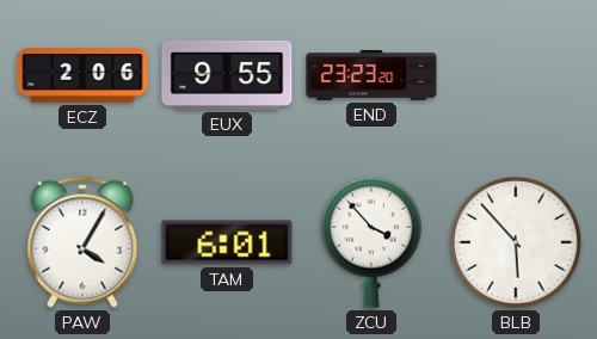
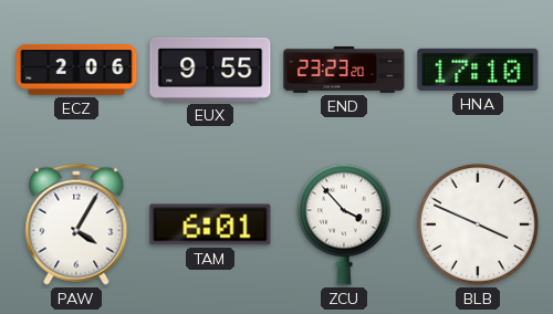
HNA: none -> 17:10 (478, 70)
BLB: 5:53 -> 3:49 (478, 224)
